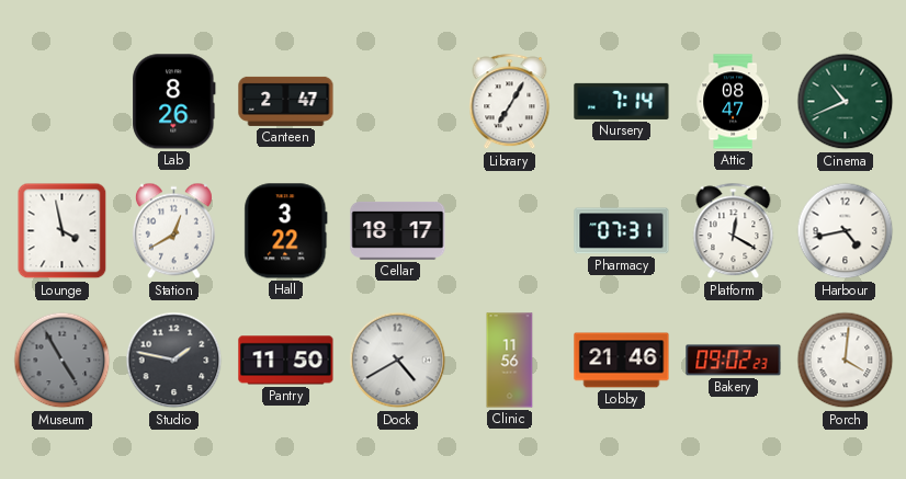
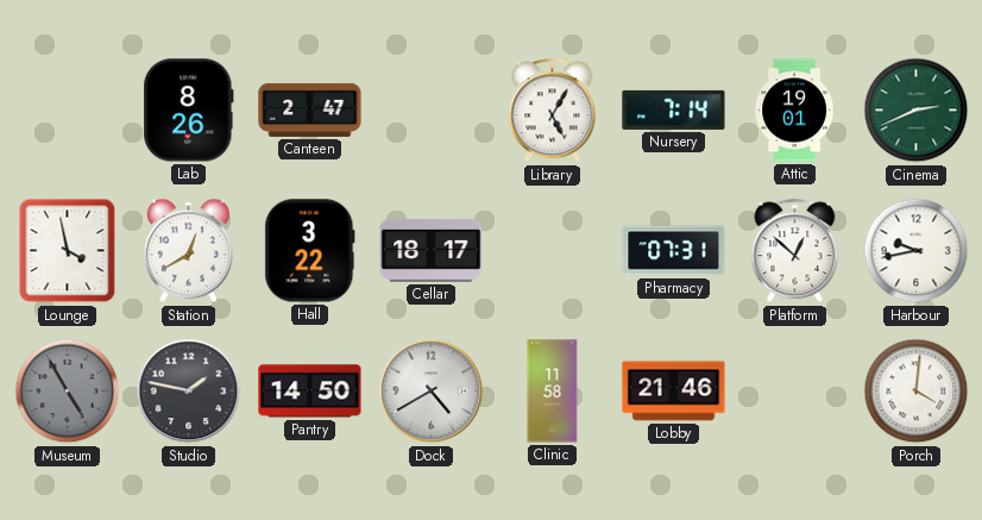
Library: 7:05 -> 5:05 (553, 111)
Attic: 08:47 -> 19:01 (794, 111)
Cinema: 10:41 -> 2:41 (917, 111)
Platform: 12:20 -> 12:52 (795, 251)
Harbour: 4:43 -> 9:43 (917, 251)
Pantry: 11:50 -> 14:50 (310, 391)
Clinic: 11:56 -> 11:58 (553, 391)
Bakery: 09:02 -> none (734, 361)
